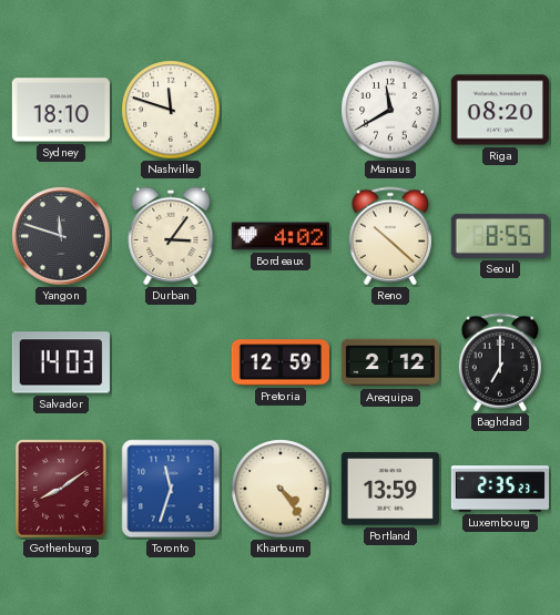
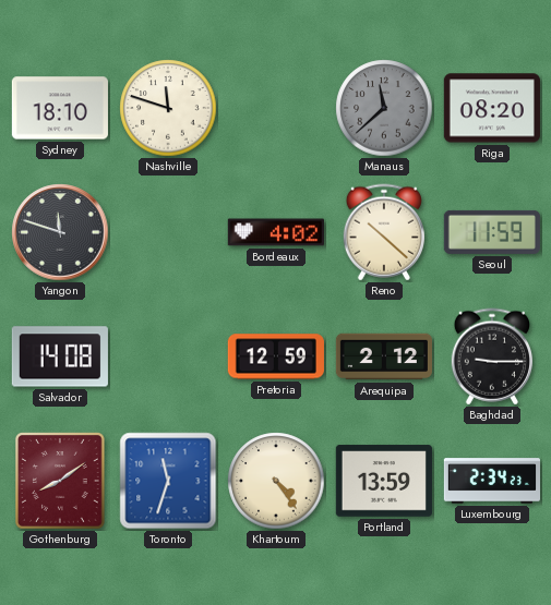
Manaus: 11:40 -> 11:38 (384, 108)
Manaus dial: white -> grey (384, 108)
Durban: 3:06 -> none (171, 236)
Seoul: 8:55 -> 11:59 (492, 232)
Salvador: 14:03 -> 14:08 (60, 356)
Baghdad: 7:00 -> 9:15 (492, 356)
Luxembourg: 2:35 -> 2:34 (491, 481)
